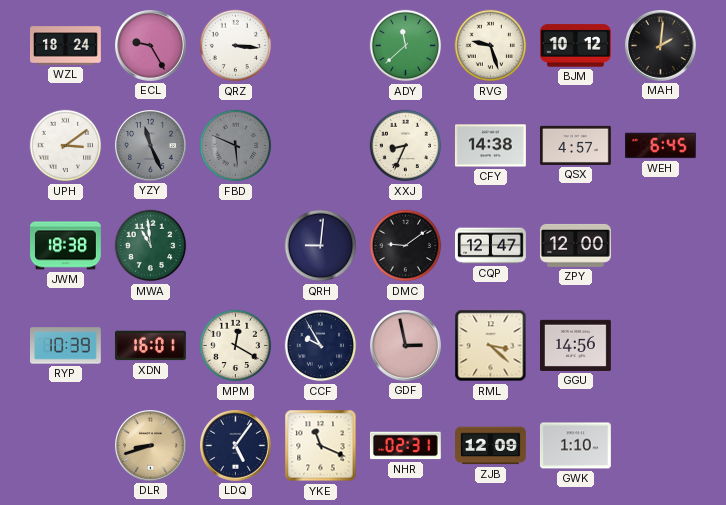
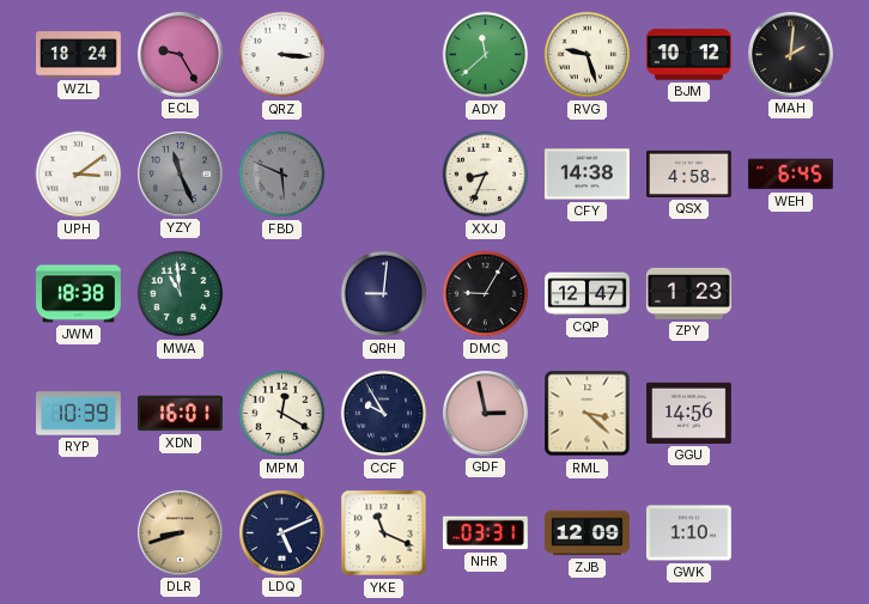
QSX: 4:57 -> 4:58 (689, 173)
DMC: 9:09 -> 9:05 (486, 294)
ZPY: 12:00 -> 1:23 (688, 293)
LDQ: 5:06 -> 5:11 (282, 533)
NHR: 02:31 -> 03:31 (485, 533)
